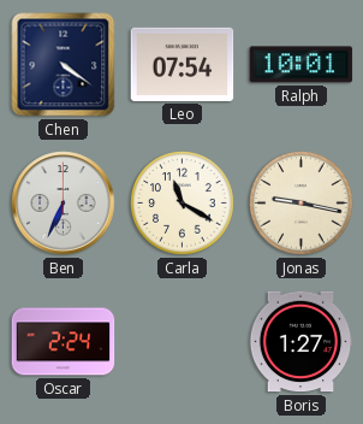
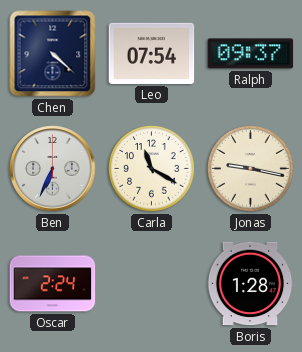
Chen: 4:21 -> 4:22 (53, 54)
Ralph: 10:01 -> 09:37 (251, 54)
Boris: 1:27 -> 1:28 (250, 284)
